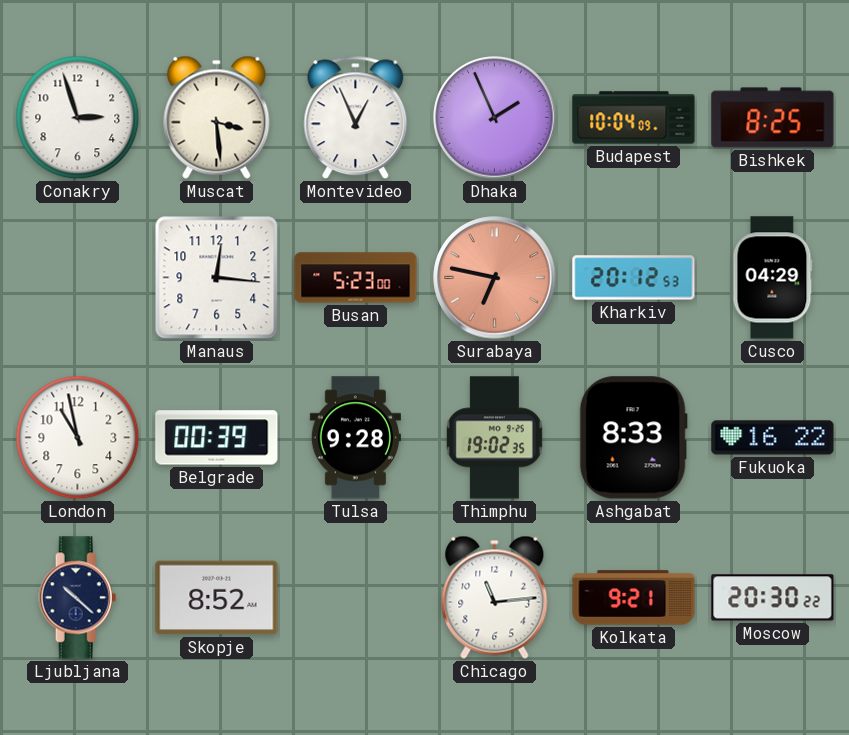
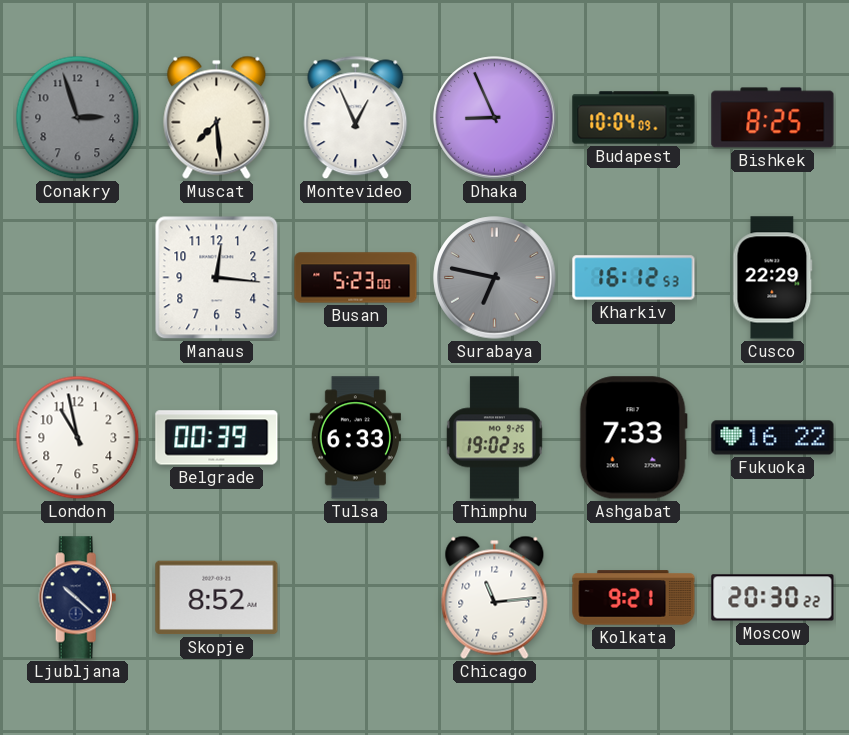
Conakry dial: white -> grey (78, 118)
Muscat: 3:29 -> 7:29 (217, 117)
Dhaka: 1:56 -> 8:56 (495, 118)
Surabaya dial: salmon -> grey (495, 278)
Kharkiv: 20:12 -> 16:12 (634, 278)
Cusco: 04:29 -> 22:29 (773, 278)
Tulsa: 9:28 -> 6:33 (355, 438)
Ashgabat: 8:33 -> 7:33 (633, 438)
